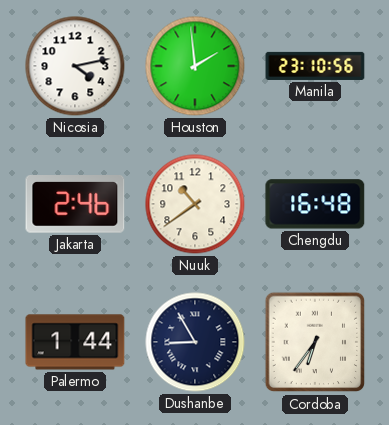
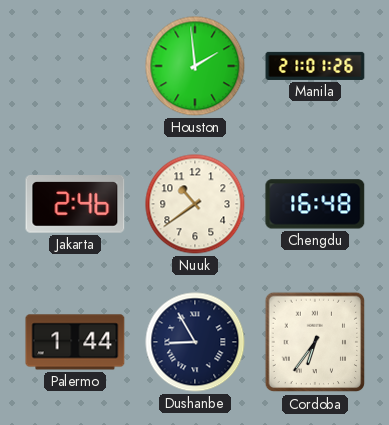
Nicosia: 4:13 -> none (75, 66)
Manila: 23:10 -> 21:01 (315, 66)
